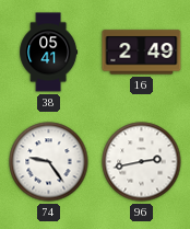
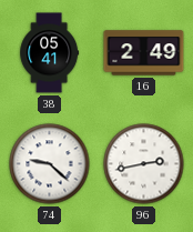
74: 9:24 -> 9:22 (50, 164)
